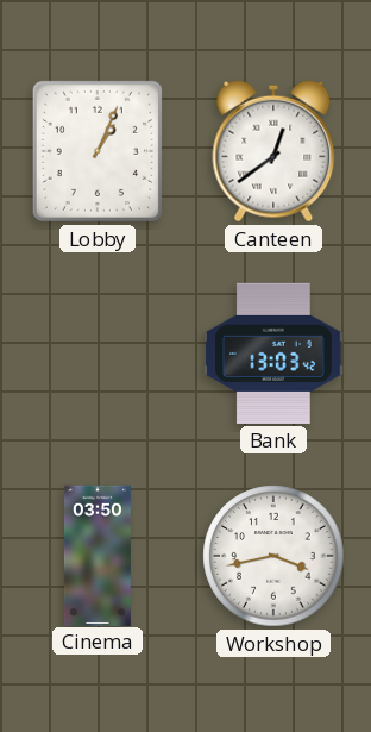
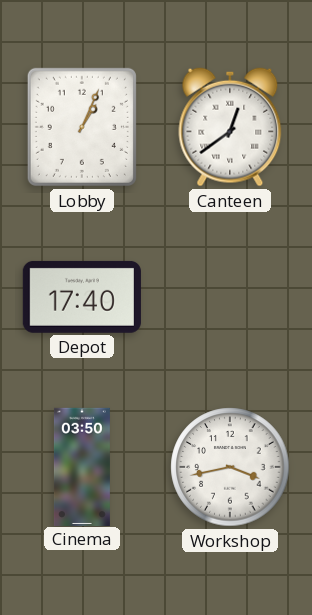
Depot: none -> 17:40 (82, 297)
Bank: 13:03 -> none (273, 354)
